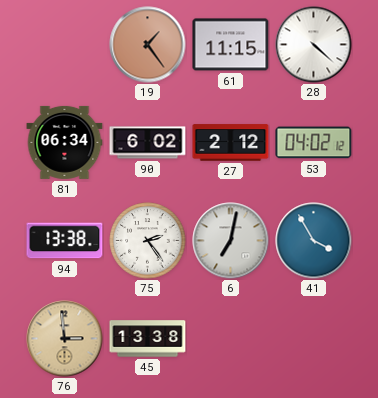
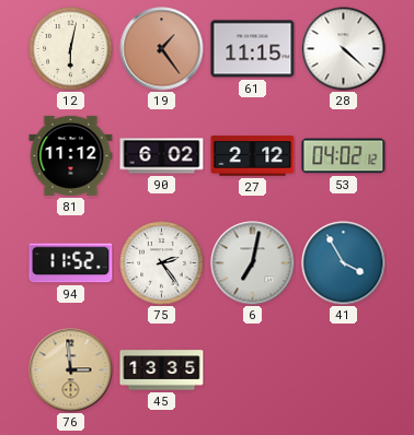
12: none -> 6:02 (71, 49)
81: 06:34 -> 11:12 (71, 155)
94: 13:38 -> 11:52 (71, 263)
45: 13:38 -> 13:35 (162, 371)
